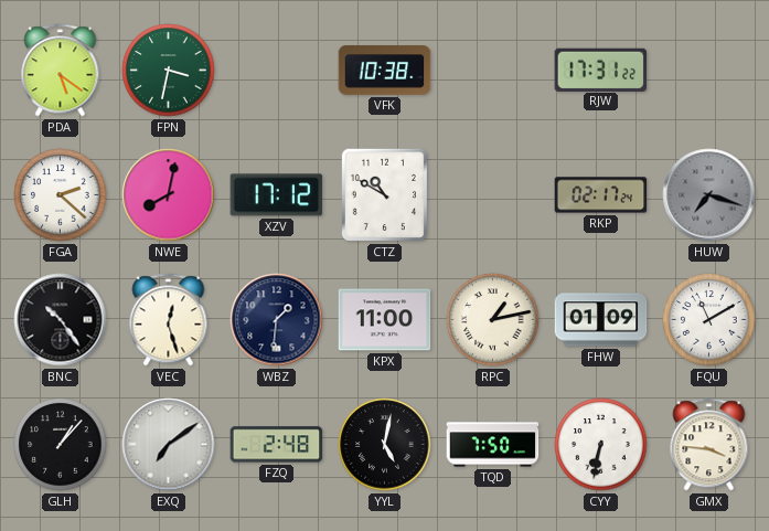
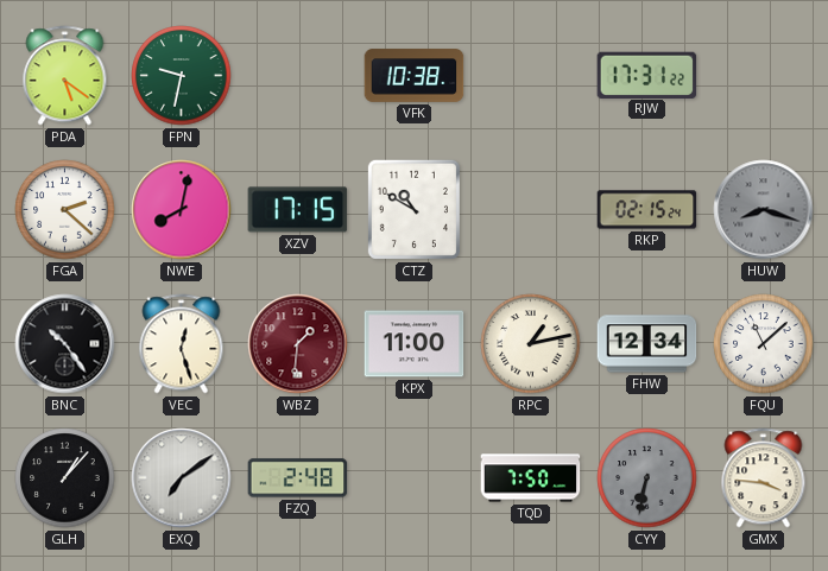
FPN: 3:32 -> 9:32 (182, 76)
XZV: 17:12 -> 17:15 (298, 210)
RKP: 02:17 -> 02:15 (647, 210)
HUW: 7:18 -> 8:18 (764, 210)
WBZ dial: navy -> burgundy (298, 344)
FHW: 01:09 -> 12:34 (647, 344)
FQU: 11:10 -> 11:08 (764, 344)
YYL: 5:02 -> none (385, 445)
CYY dial: white -> grey (647, 478)
